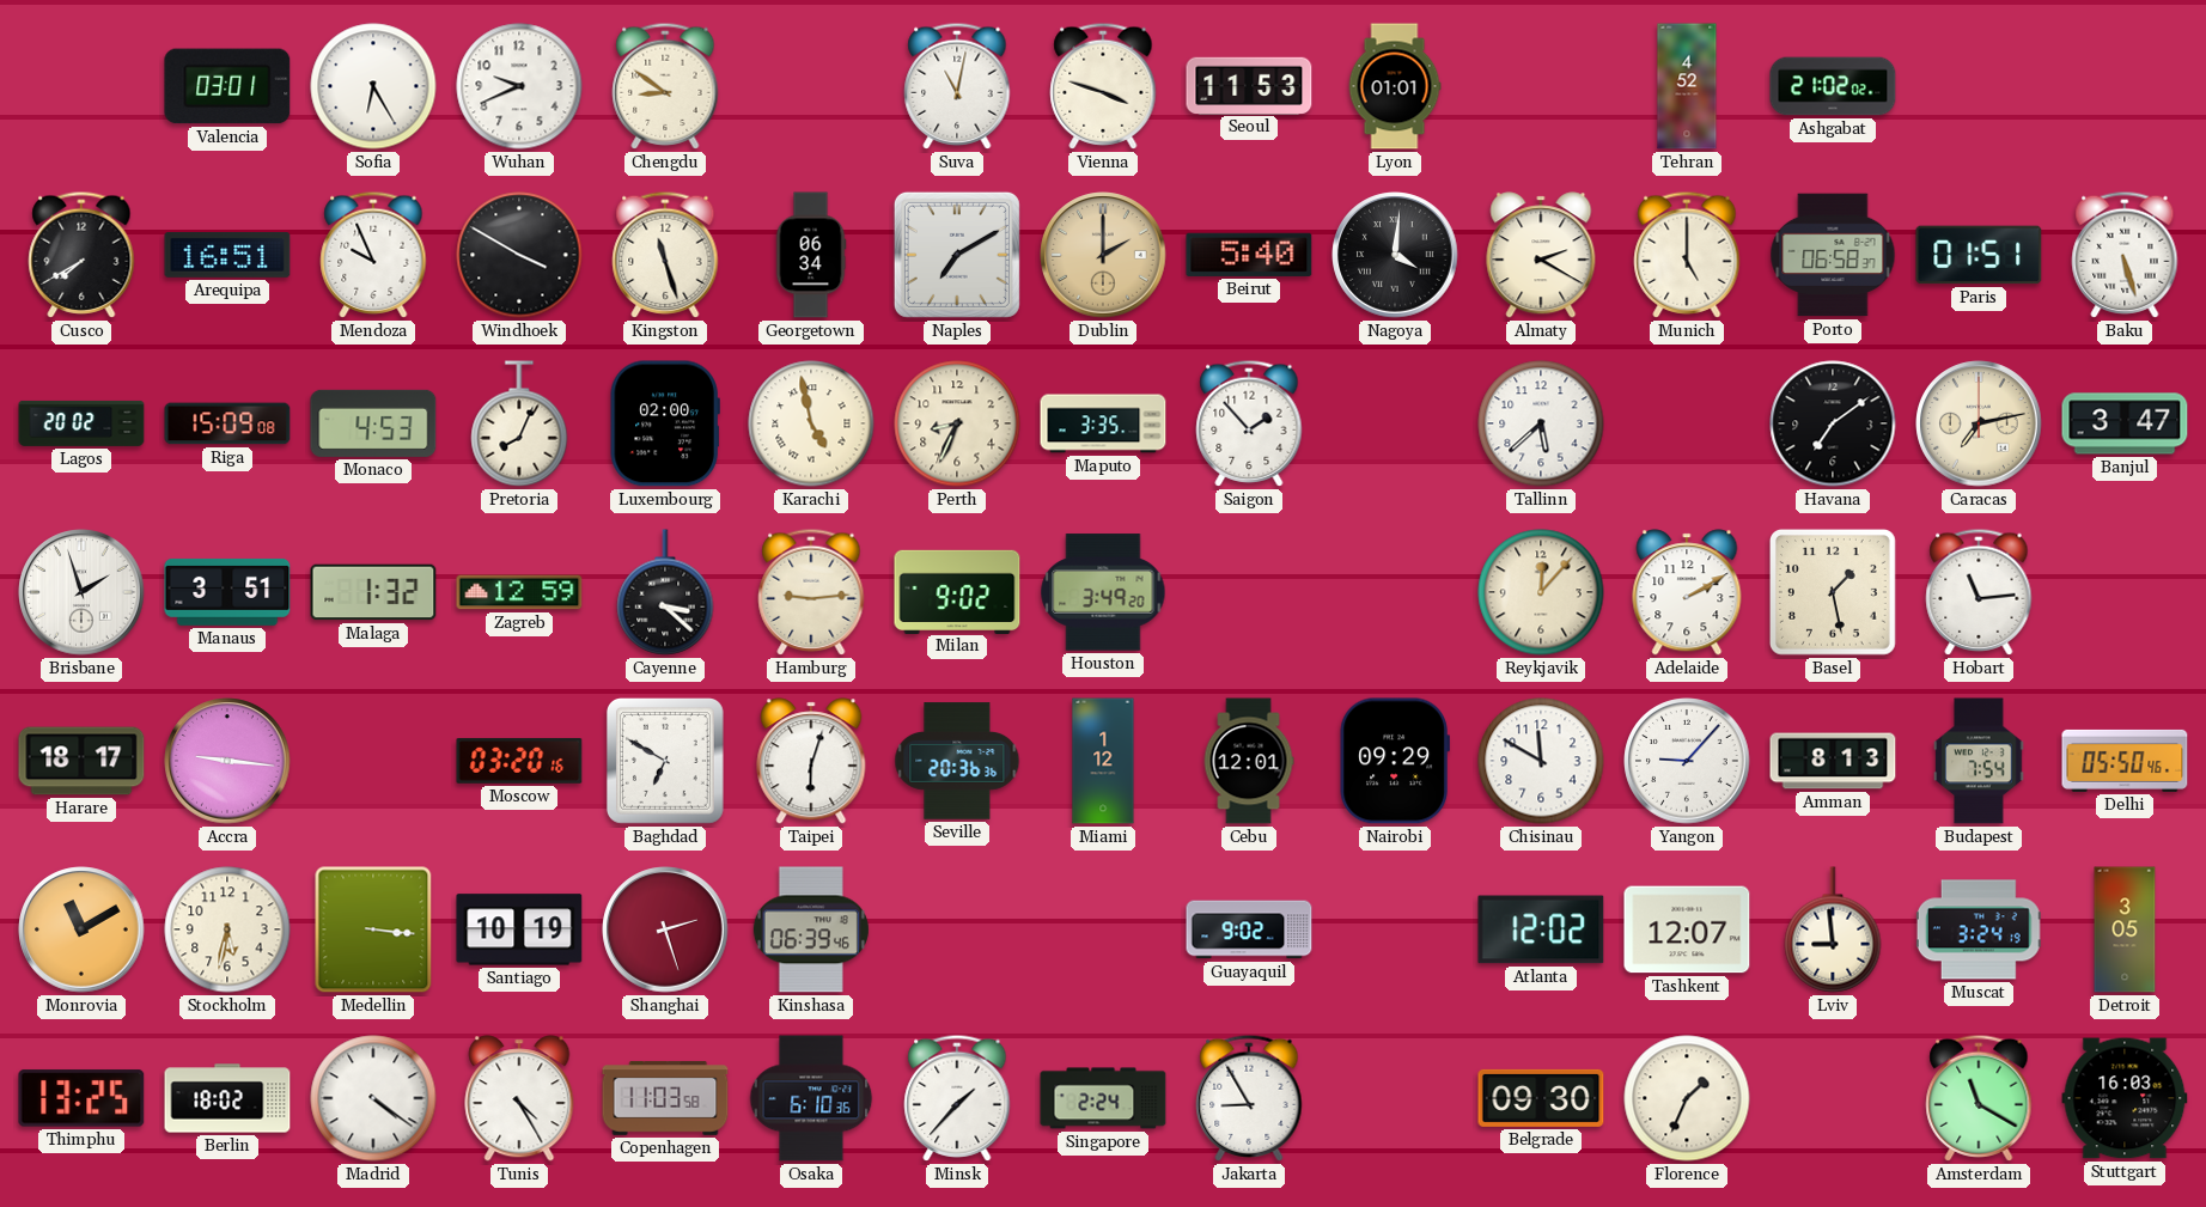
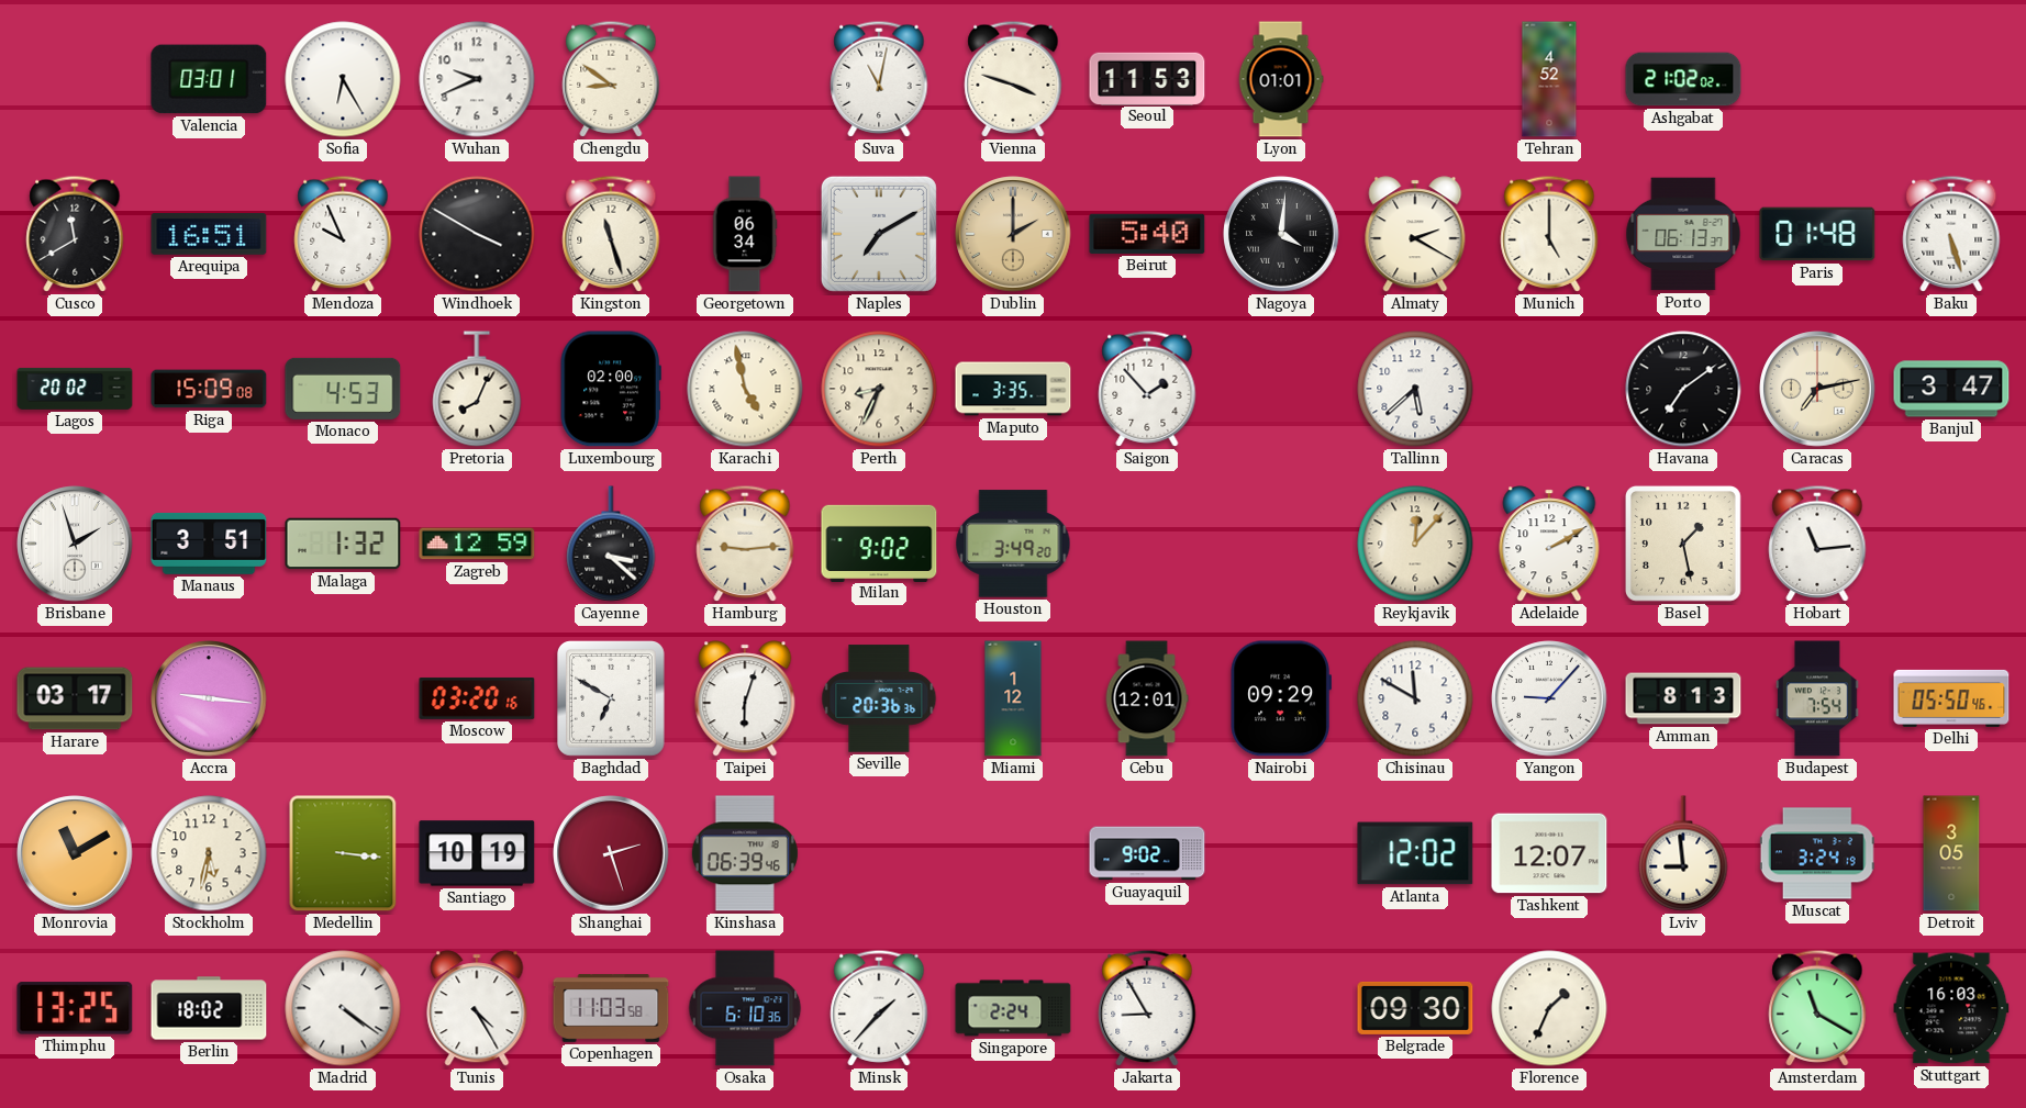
Cusco: 7:40 -> 11:40 (75, 234)
Porto: 06:58 -> 06:13 (1683, 234)
Paris: 01:51 -> 01:48 (1817, 234)
Harare: 18:17 -> 03:17 (75, 698)
